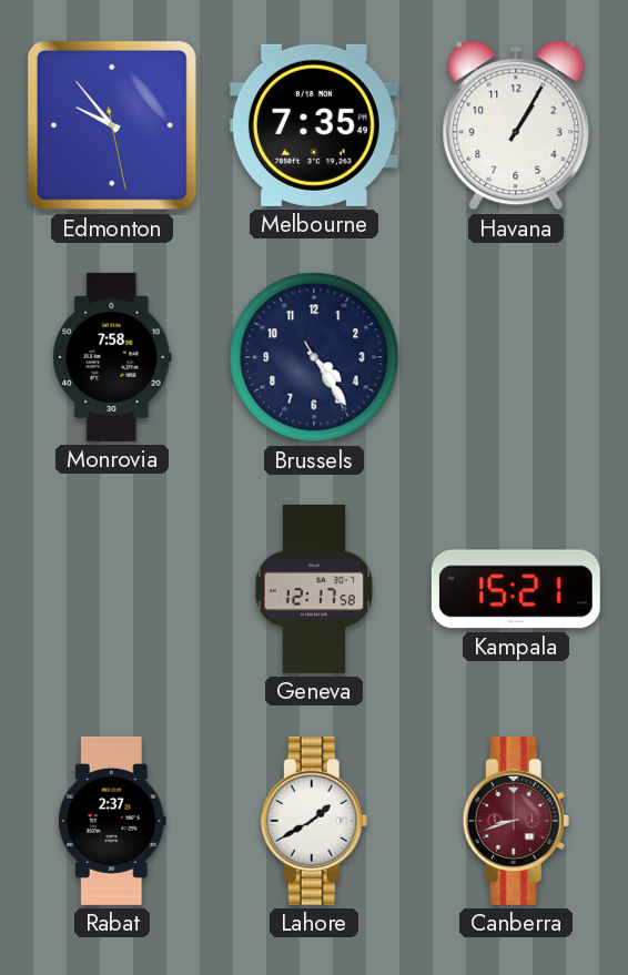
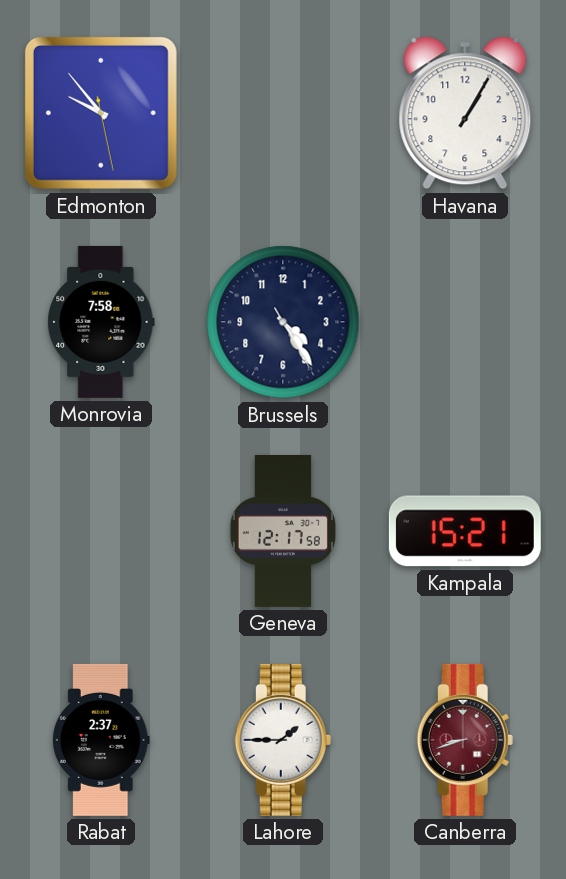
Melbourne: 7:35 -> none (314, 125)
Lahore: 1:40 -> 1:45 (283, 740)
